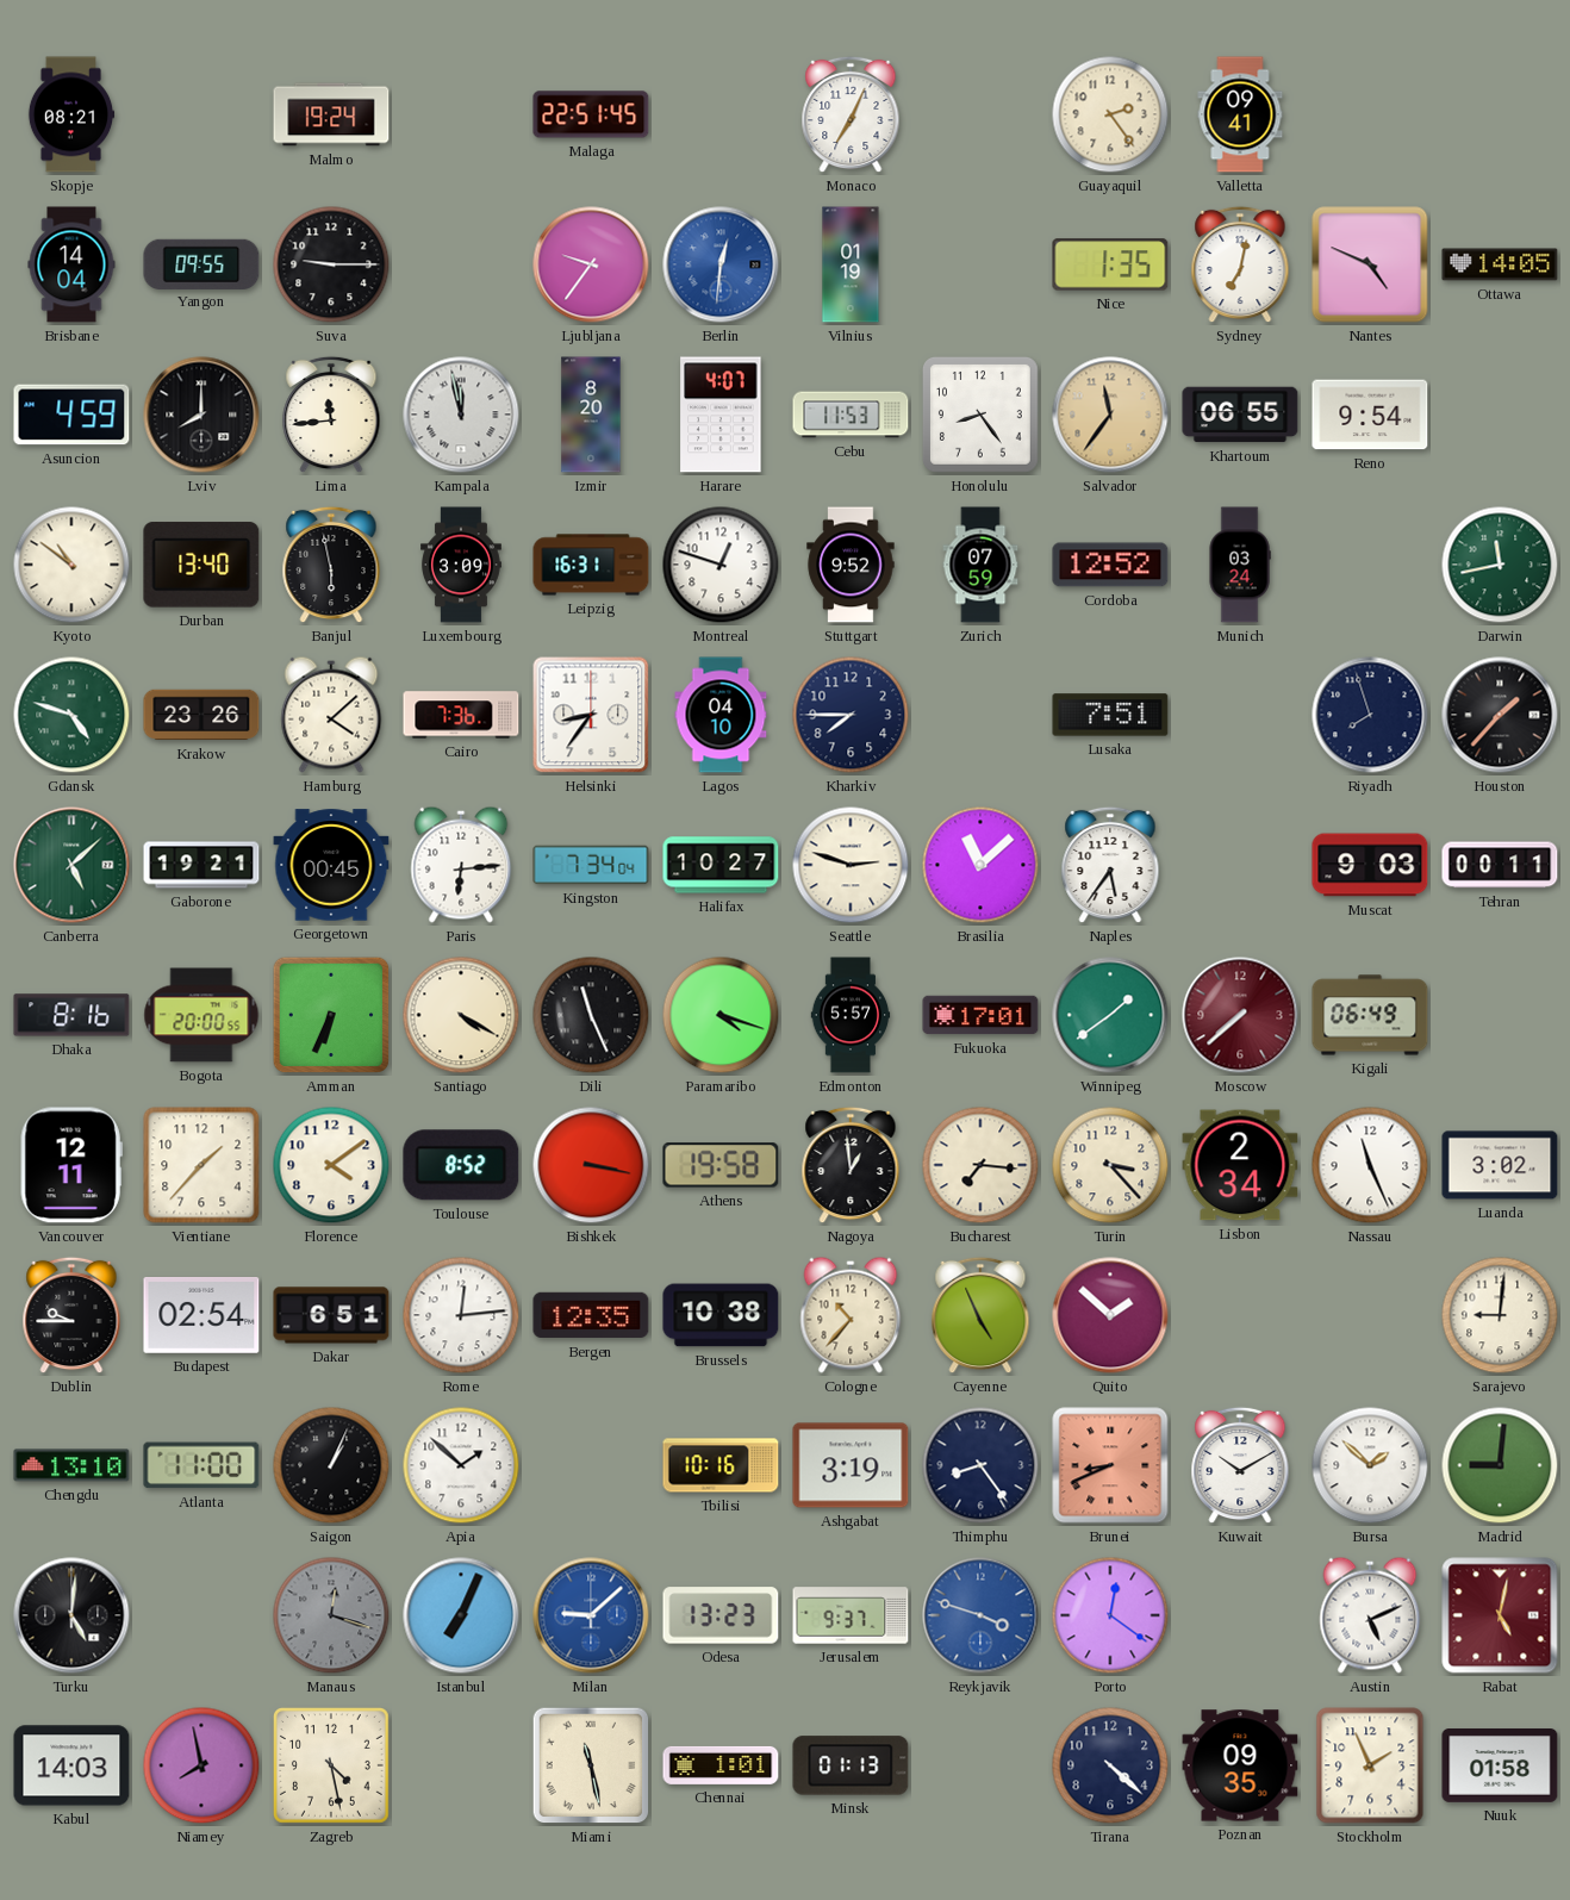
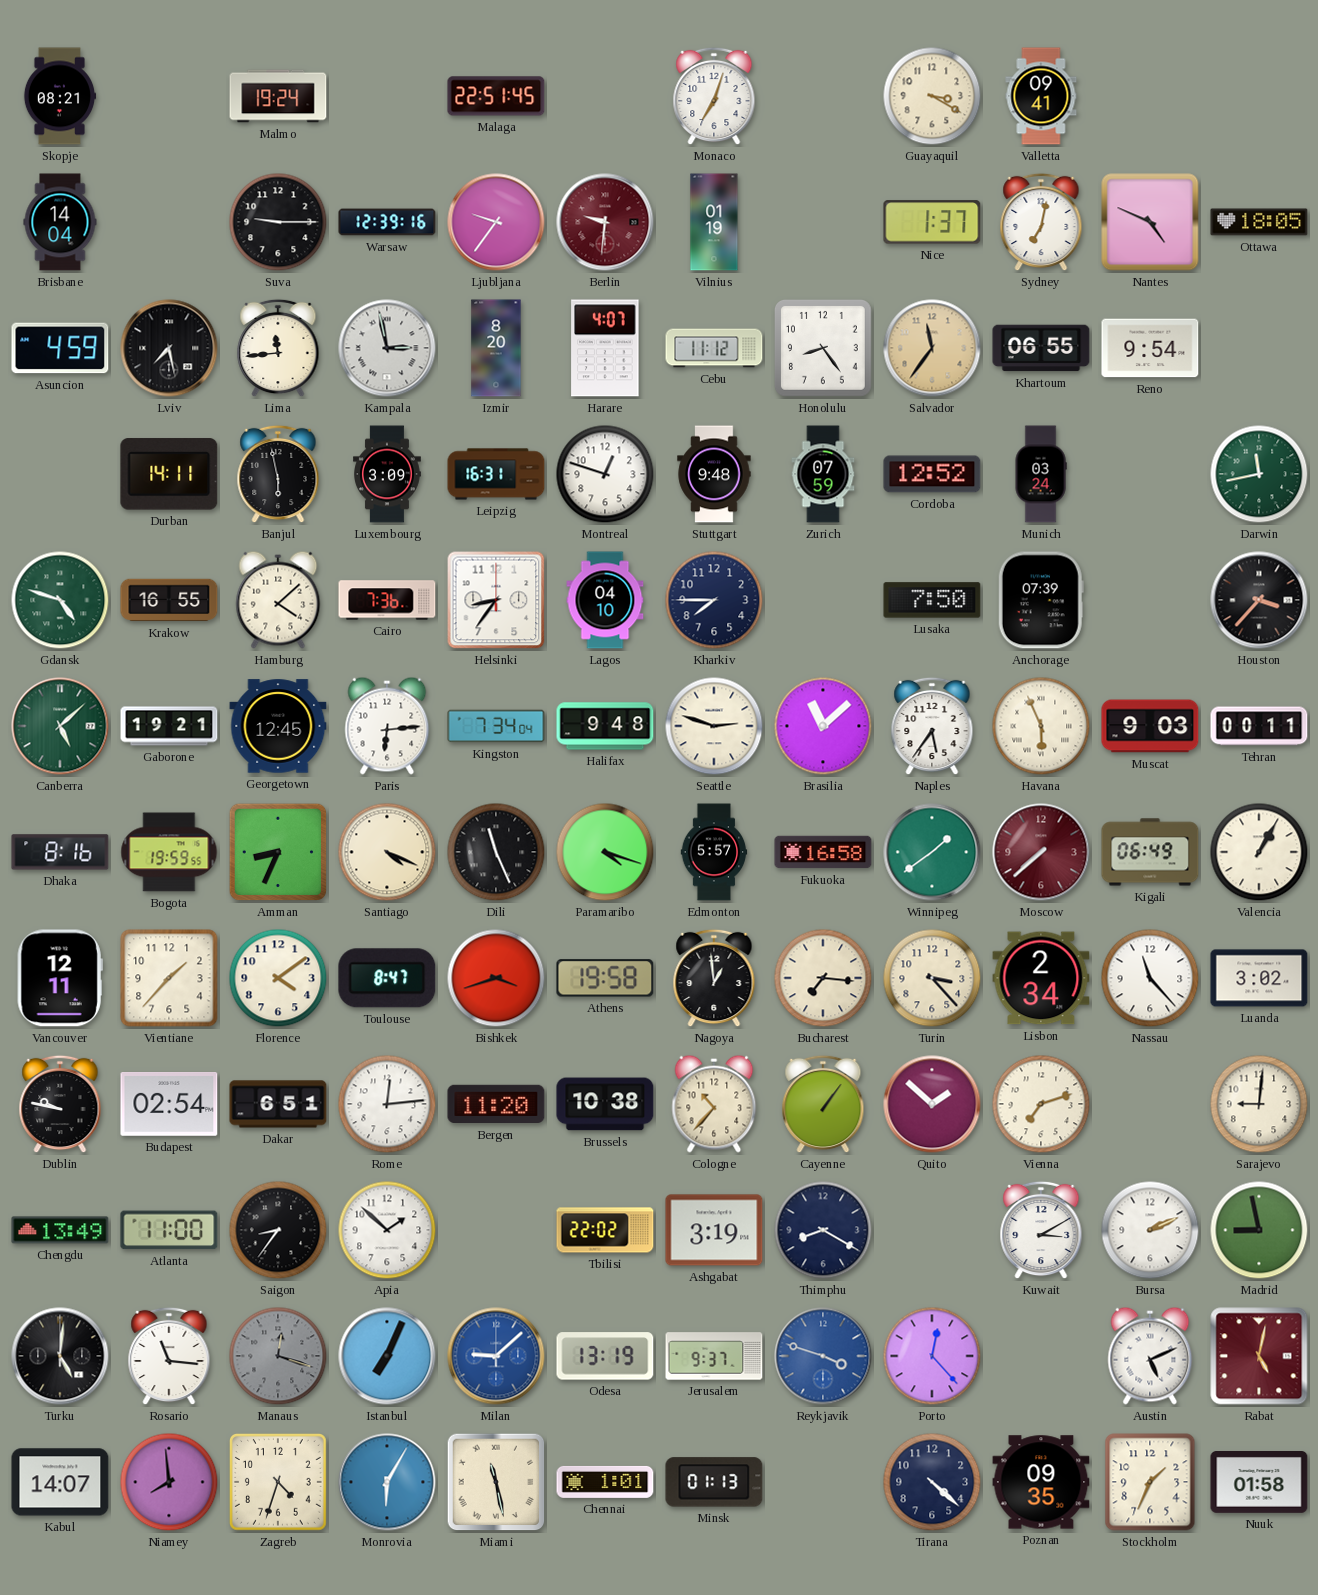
Monaco: 7:04 -> 7:03 (714, 96)
Guayaquil: 2:24 -> 3:20 (932, 96)
Yangon: 09:55 -> none (201, 263)
Warsaw: none -> 12:39 (387, 222)
Berlin: 12:31 -> 9:31 (605, 222)
Berlin dial: blue -> burgundy (605, 222)
Nice: 1:35 -> 1:37 (932, 222)
Ottawa: 14:05 -> 18:05 (1259, 222)
Lviv: 8:00 -> 7:28 (169, 348)
Kampala: 11:58 -> 2:58 (387, 348)
Cebu: 11:53 -> 11:12 (714, 348)
Kyoto: 10:51 -> none (71, 565)
Durban: 13:40 -> 14:11 (169, 474)
Stuttgart: 9:52 -> 9:48 (714, 474)
Krakow: 23:26 -> 16:55 (169, 600)
Lusaka: 7:51 -> 7:50 (932, 600)
Anchorage: none -> 07:39 (1041, 600)
Riyadh: 7:57 -> none (1370, 715)
Houston: 1:37 -> 3:37 (1259, 600)
Georgetown: 00:45 -> 12:45 (278, 726)
Halifax: 10:27 -> 9:48 (605, 726)
Havana: none -> 5:56 (1041, 726)
Bogota: 20:00 -> 19:59 (169, 852)
Amman: 6:34 -> 8:34 (278, 852)
Santiago: 4:20 -> 4:19 (387, 852)
Fukuoka: 17:01 -> 16:58 (823, 852)
Valencia: none -> 1:05 (1259, 852)
Toulouse: 8:52 -> 8:47 (387, 978)
Bishkek: 3:17 -> 3:42 (496, 978)
Nassau: 11:26 -> 11:23 (1150, 978)
Dublin: 9:45 -> 9:47 (60, 1104)
Bergen: 12:35 -> 11:20 (496, 1104)
Cayenne: 4:56 -> 1:06 (823, 1104)
Vienna: none -> 7:12 (1041, 1104)
Chengdu: 13:10 -> 13:49 (60, 1230)
Saigon: 1:04 -> 8:36 (278, 1230)
Tbilisi: 10:16 -> 22:02 (605, 1230)
Thimphu: 8:24 -> 8:20 (823, 1230)
Brunei: 8:41 -> none (1110, 1465)
Kuwait: 10:10 -> 3:10 (1041, 1230)
Bursa: 1:52 -> 2:11 (1150, 1230)
Madrid: 9:01 -> 8:58 (1259, 1230)
Rosario: none -> 11:16 (169, 1356)
Odesa: 13:23 -> 13:19 (605, 1356)
Porto: 12:21 -> 12:23 (932, 1356)
Kabul: 14:03 -> 14:07 (60, 1482)
Niamey: 7:58 -> 7:59 (169, 1482)
Zagreb: 4:28 -> 4:33 (278, 1482)
Monrovia: none -> 6:05 (387, 1482)
Stockholm: 1:56 -> 1:34 (1150, 1482)
